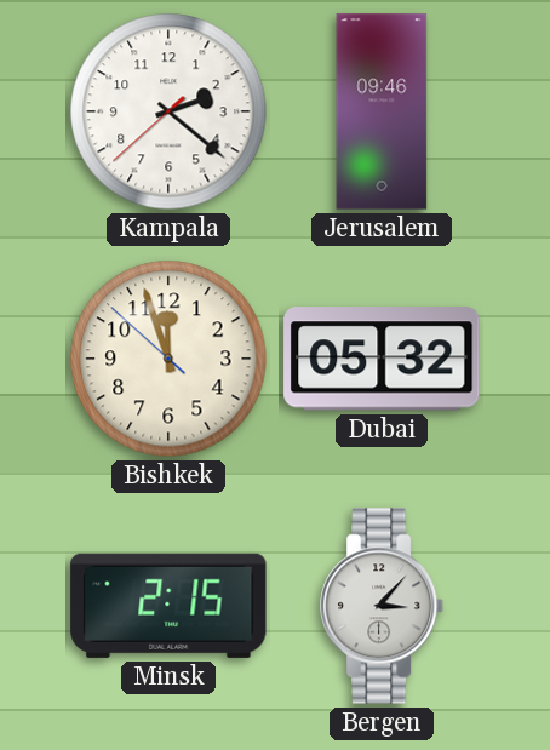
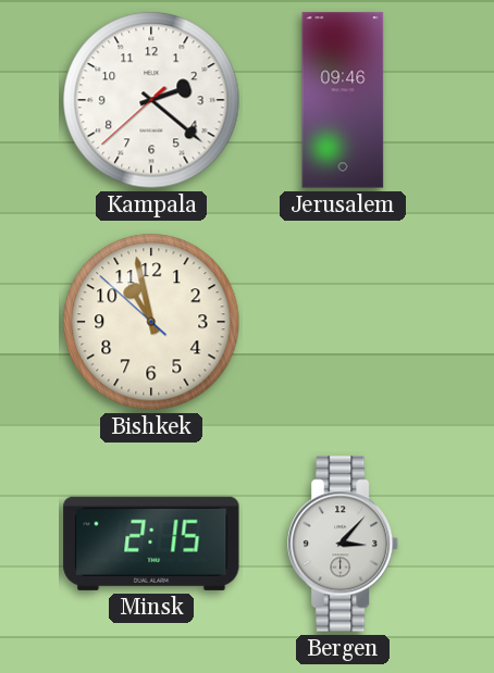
Bishkek: 11:56 -> 10:57 (151, 322)
Dubai: 05:32 -> none (382, 359)
